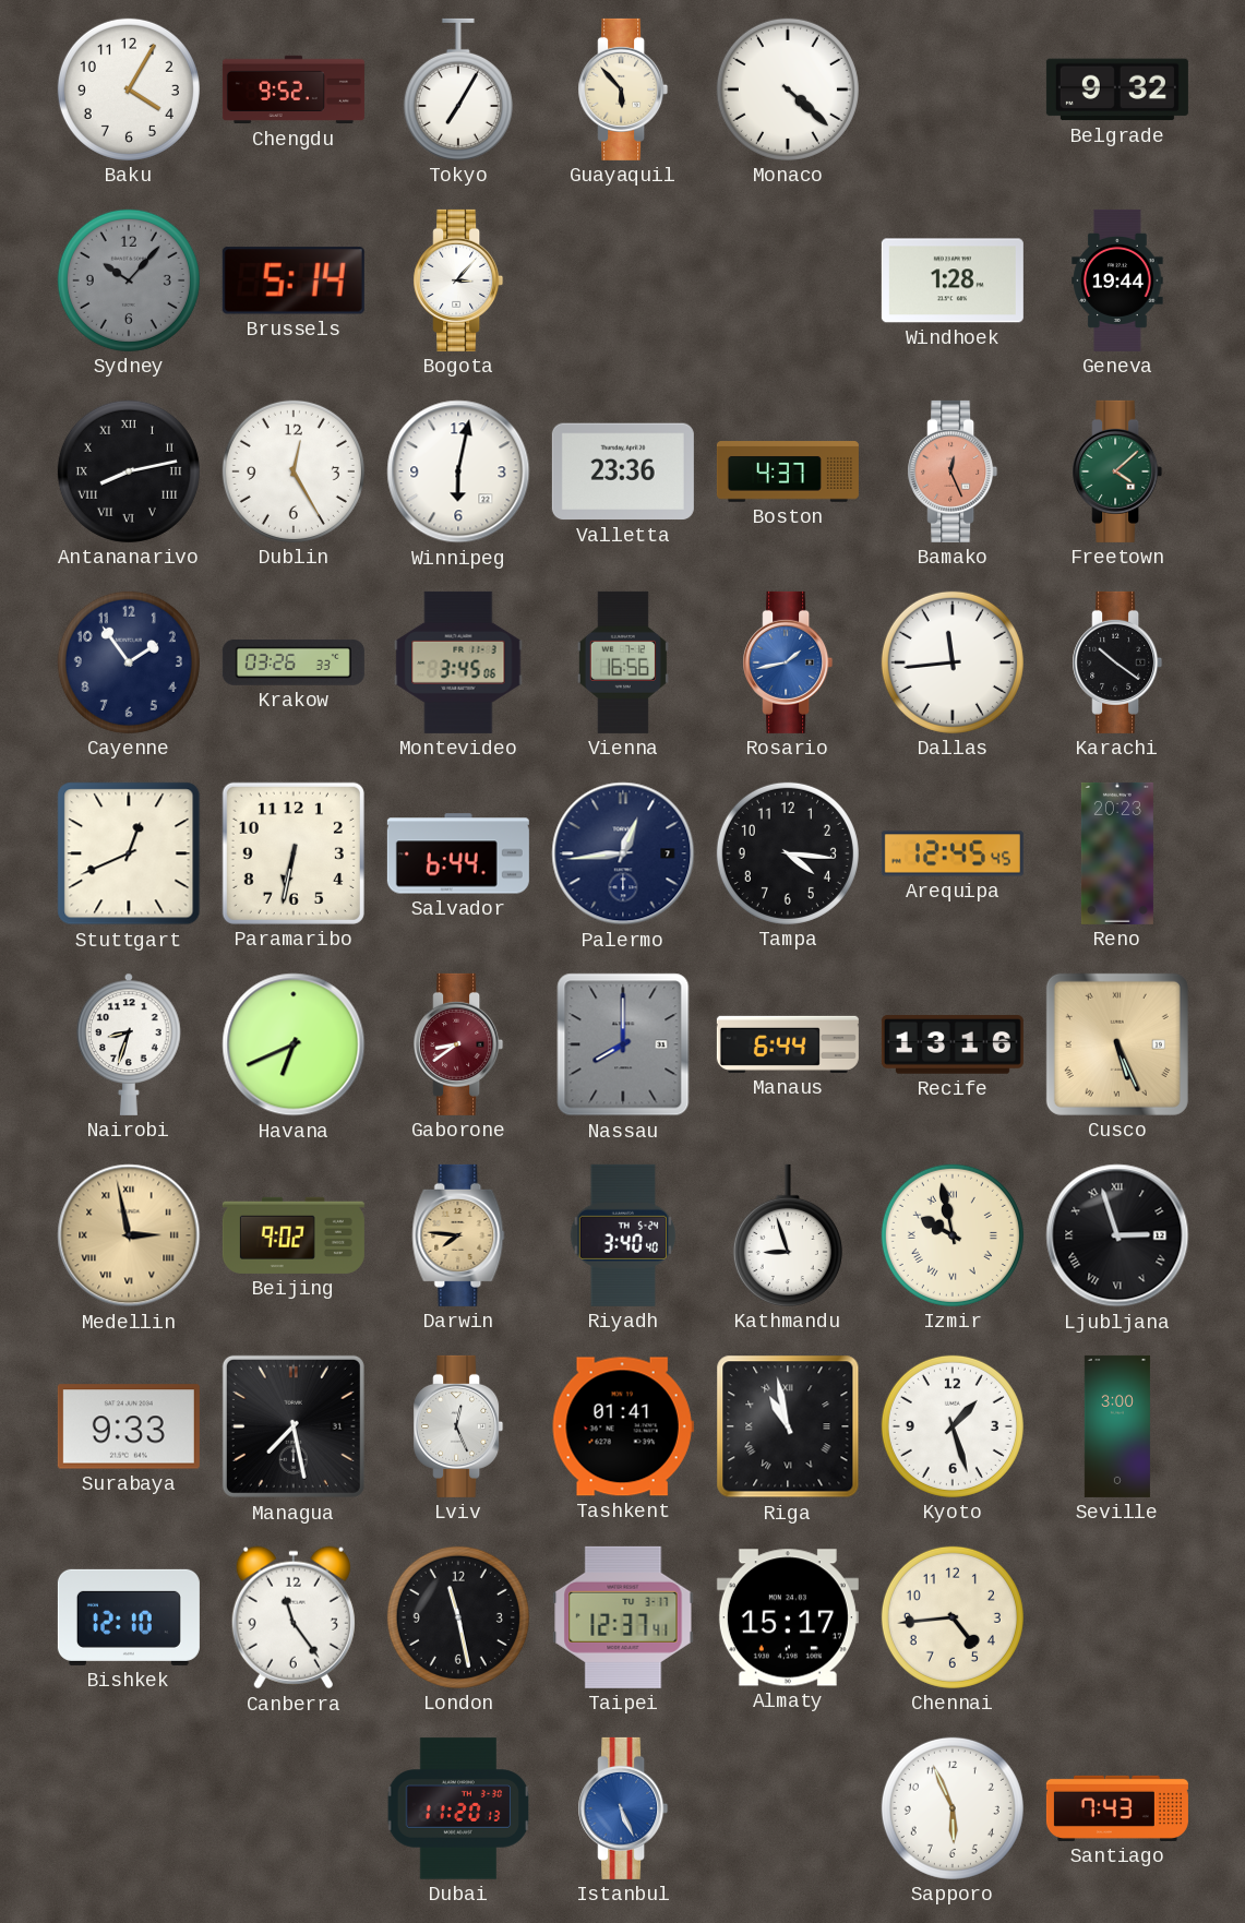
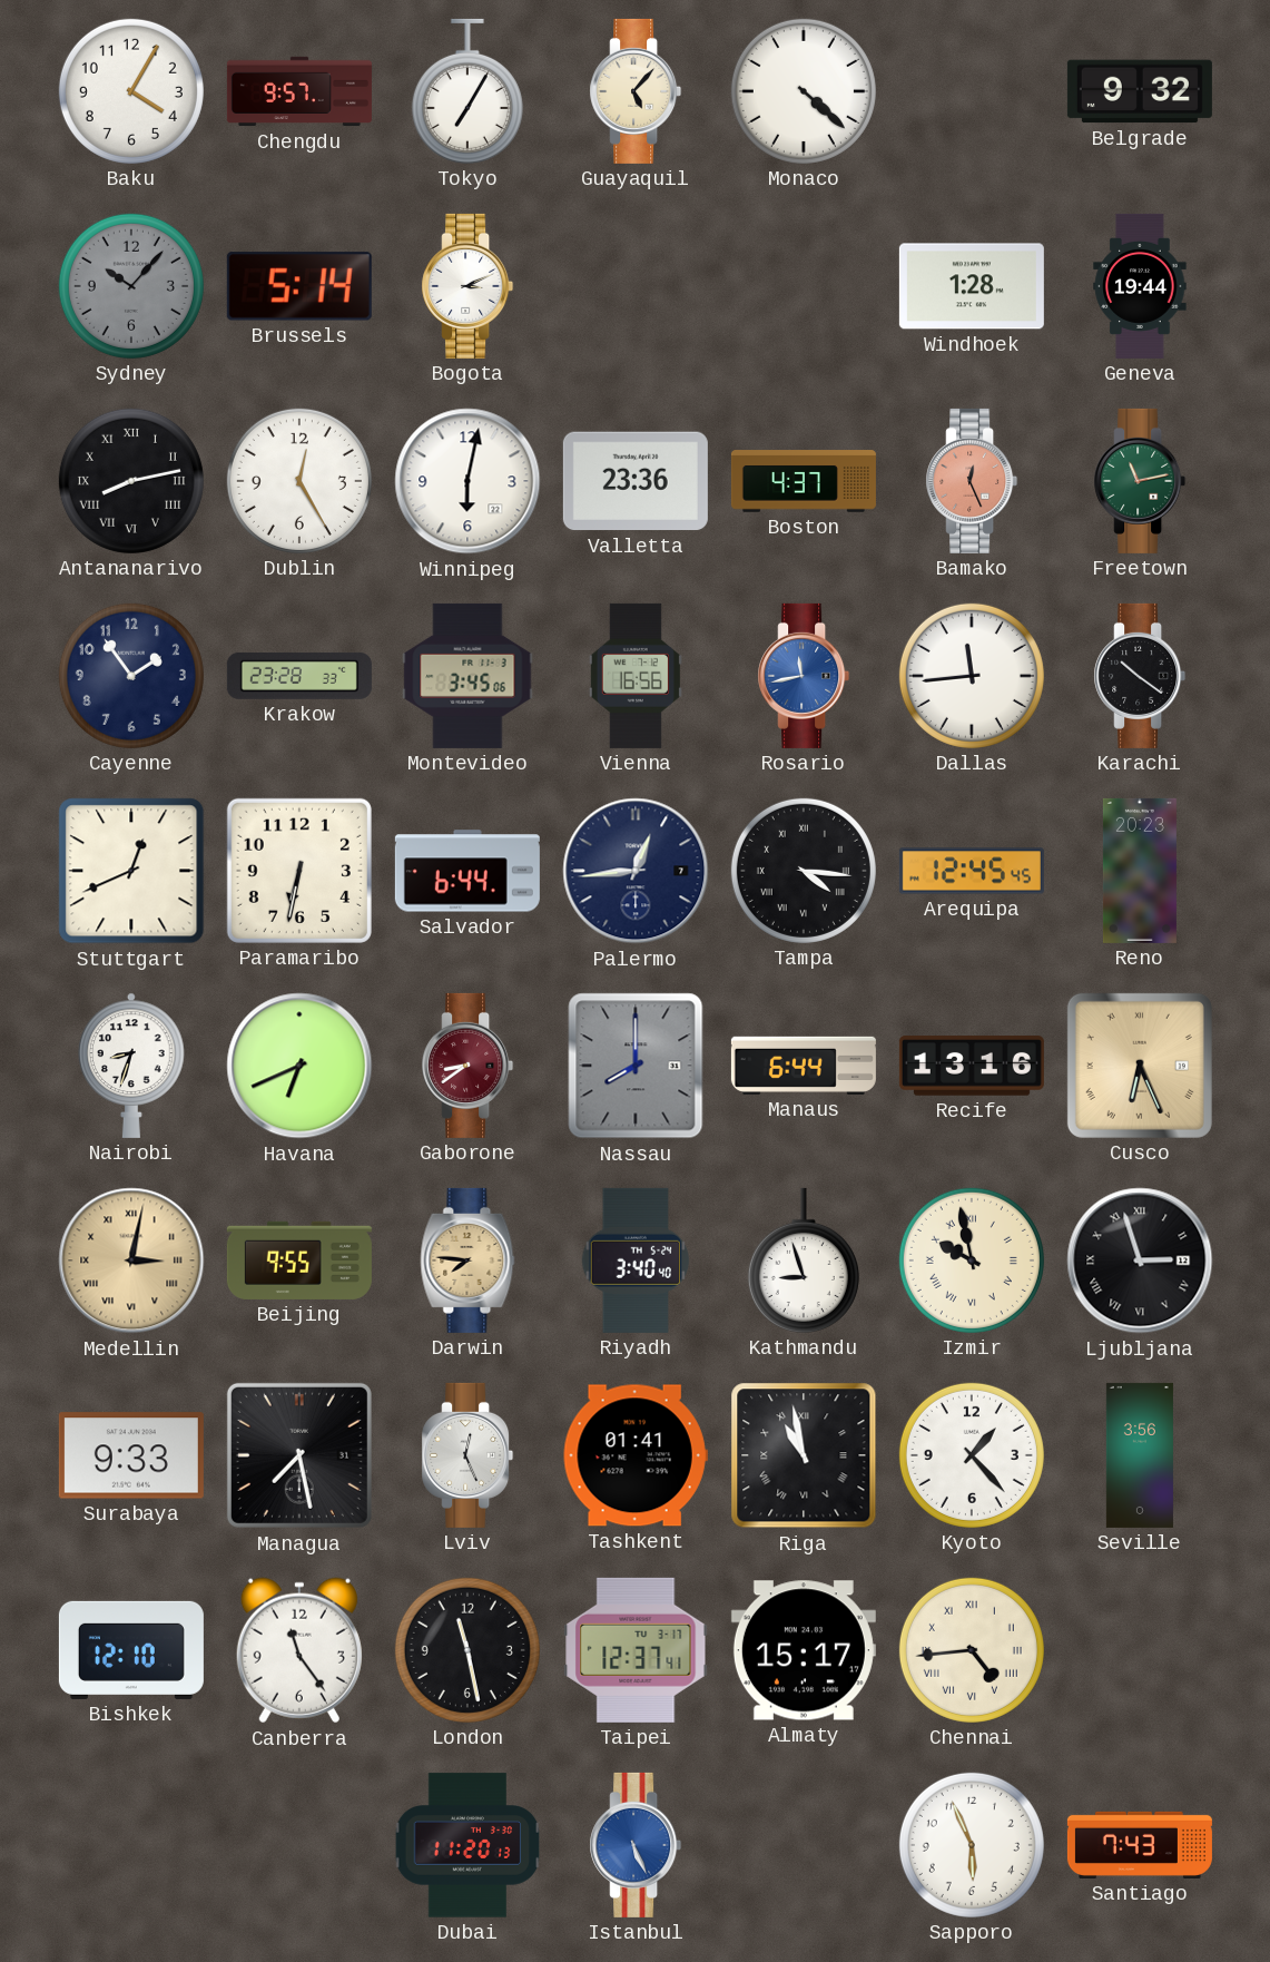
Chengdu: 9:52 -> 9:57 (299, 91)
Guayaquil: 5:53 -> 5:07 (636, 91)
Bogota: 3:07 -> 3:11 (467, 286)
Freetown: 4:08 -> 11:13 (1140, 481)
Krakow: 03:26 -> 23:28 (299, 676)
Rosario: 1:43 -> 11:43 (804, 676)
Tampa numerals: Arabic -> Roman (804, 871)
Cusco: 5:26 -> 6:26 (1140, 1066)
Medellin: 2:58 -> 3:02 (131, 1260)
Beijing: 9:02 -> 9:55 (299, 1260)
Kyoto: 1:27 -> 1:23 (972, 1455)
Seville: 3:00 -> 3:56 (1140, 1455)
Chennai numerals: Arabic -> Roman (972, 1650)
